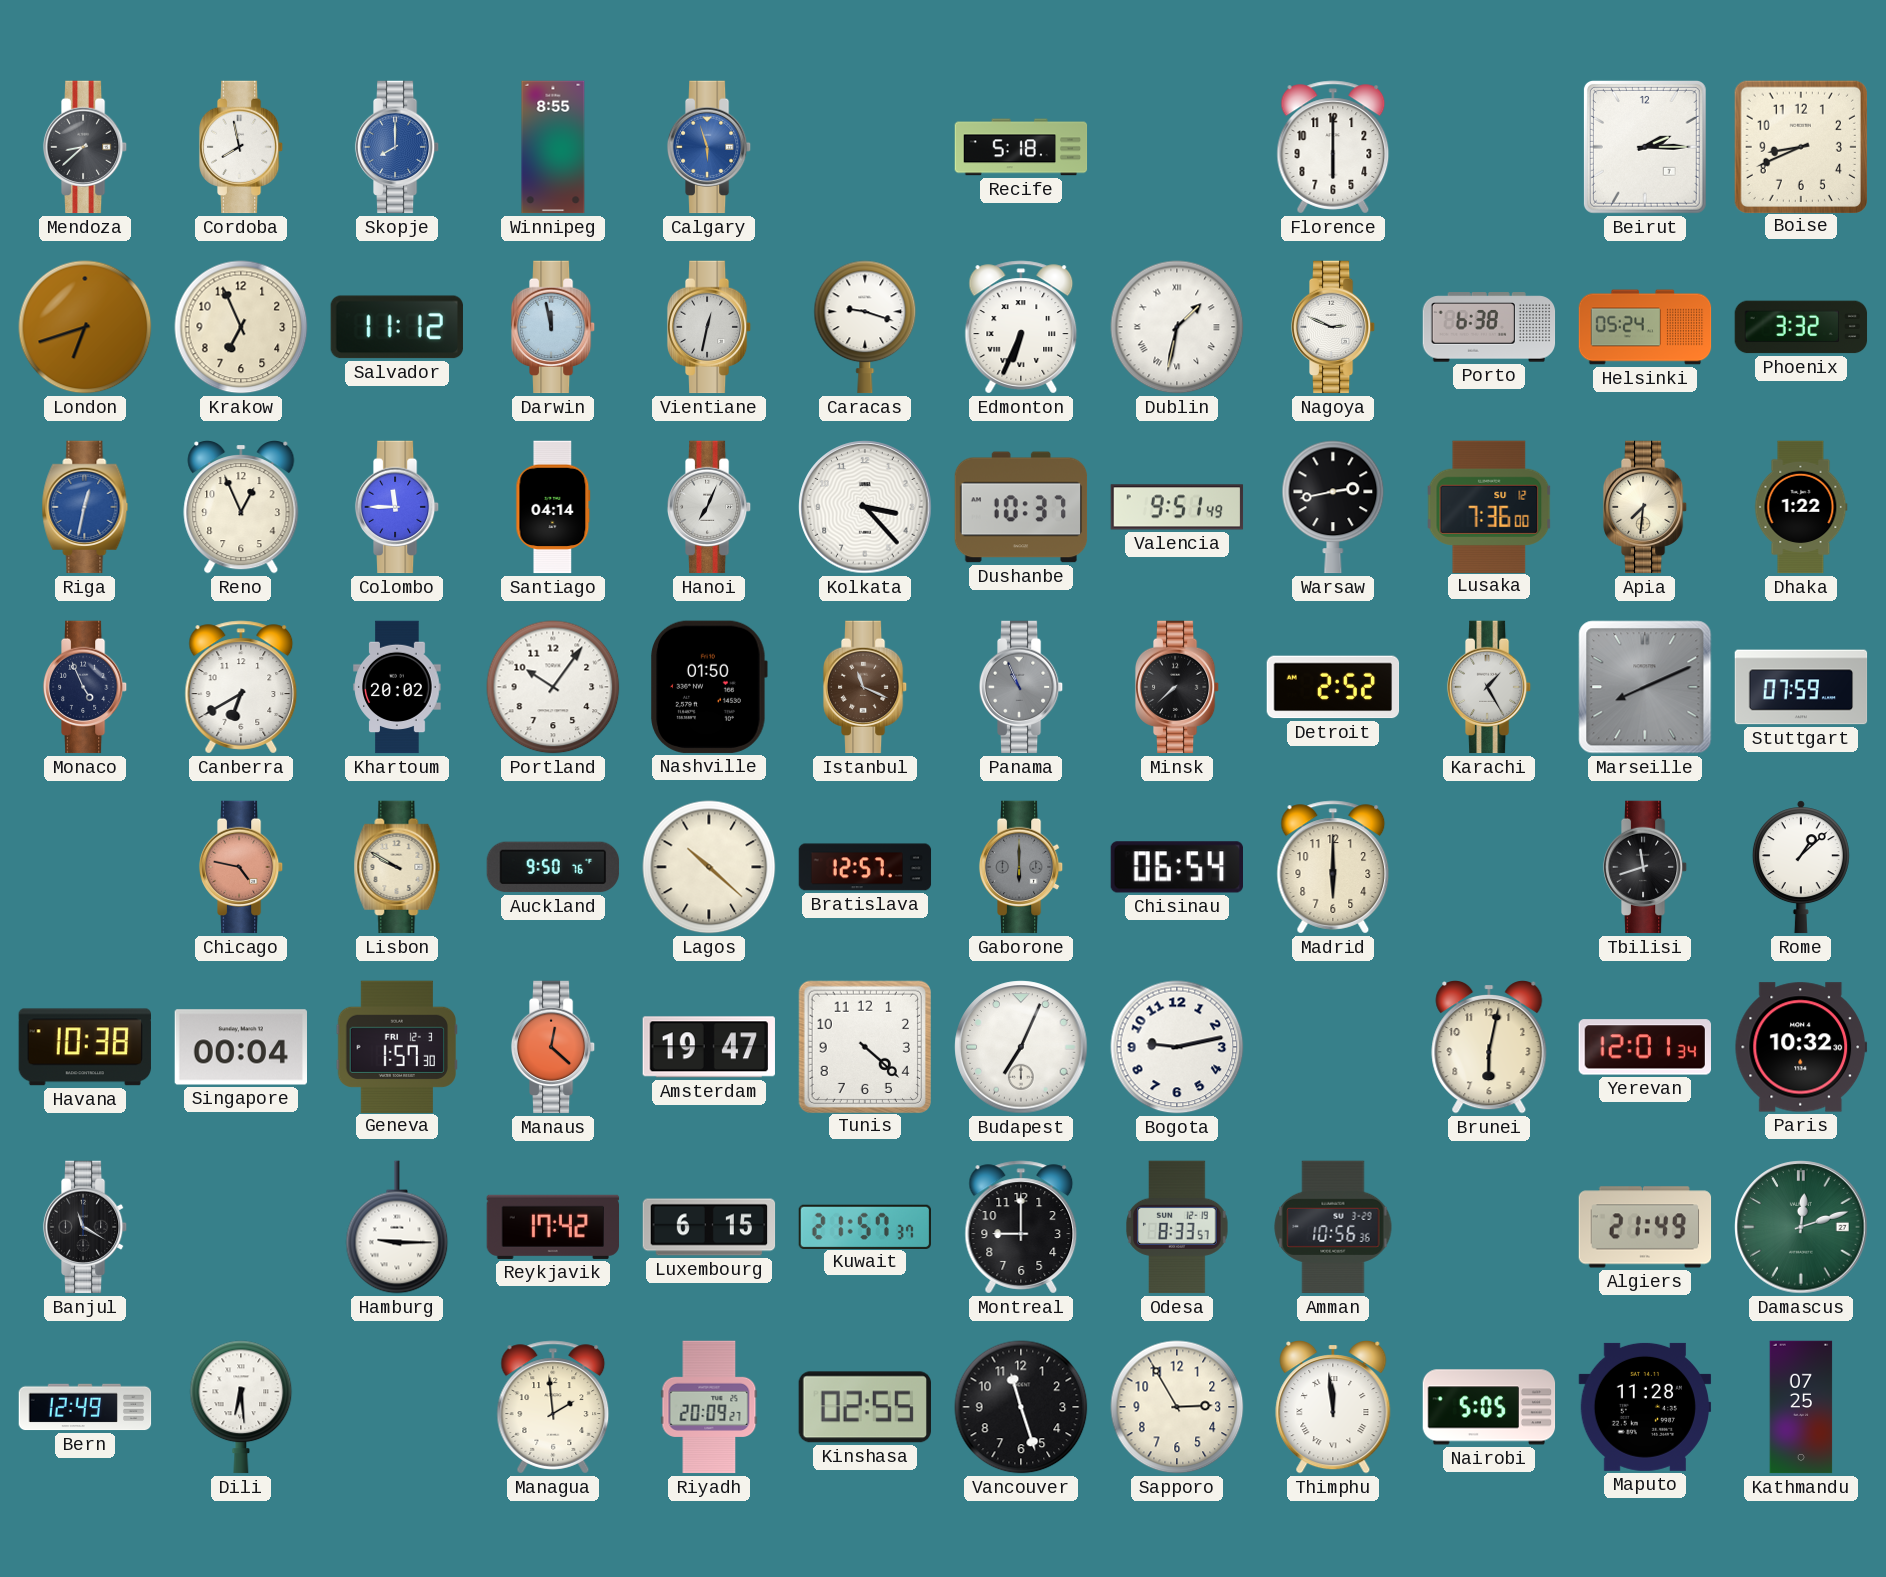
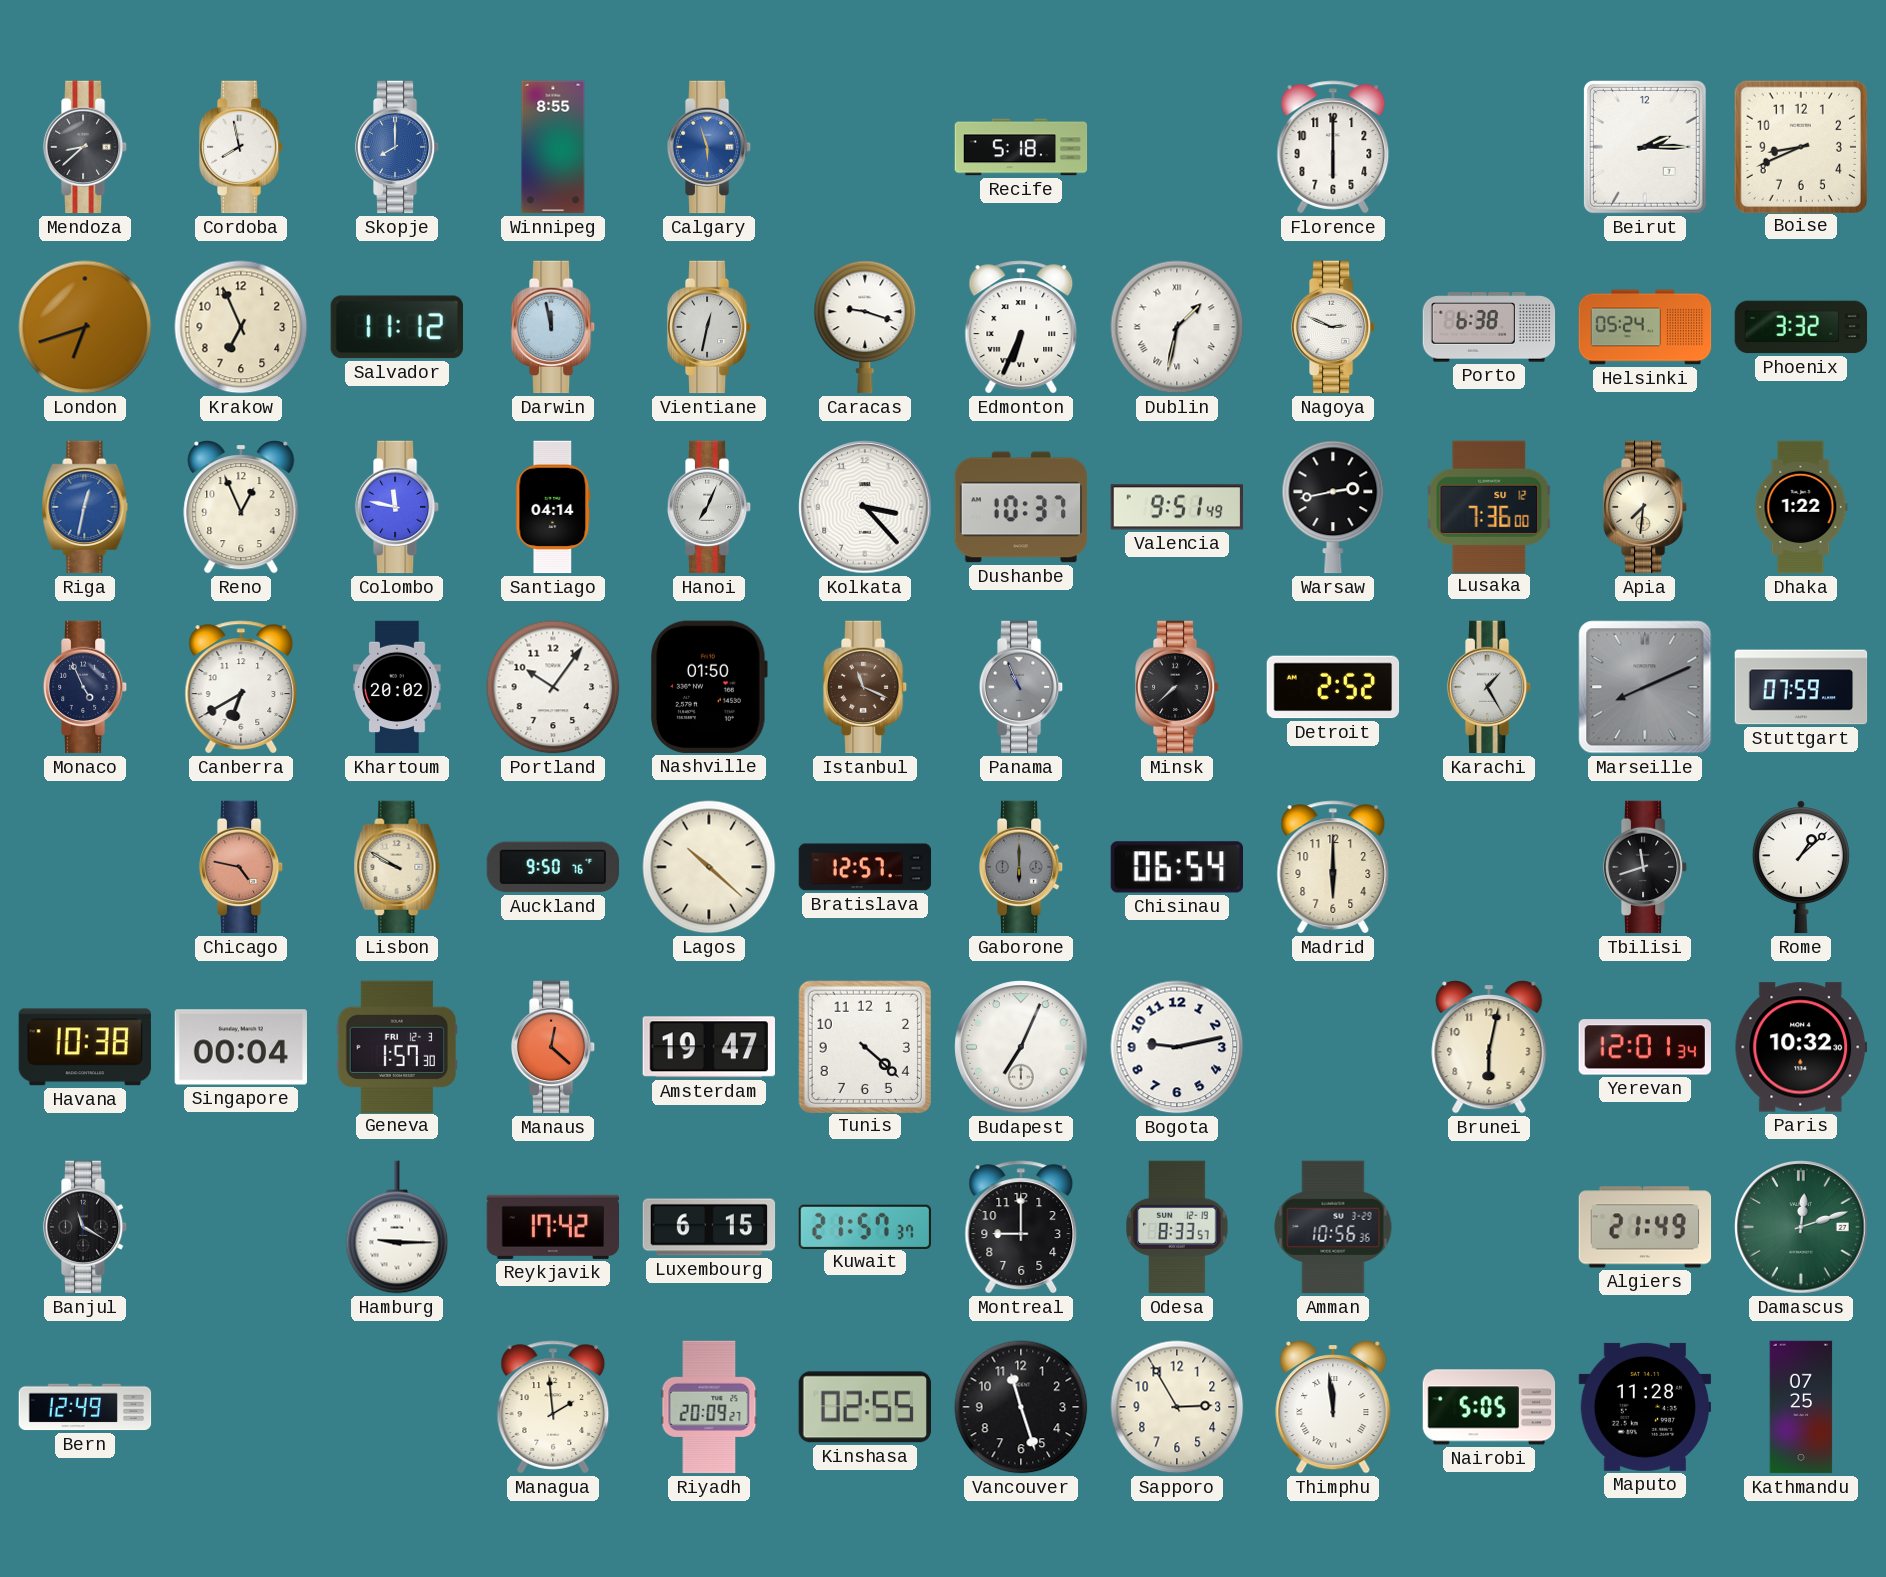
Colombo: 11:45 -> 11:47 (397, 507)
Dili: 6:29 -> none (241, 1407)
